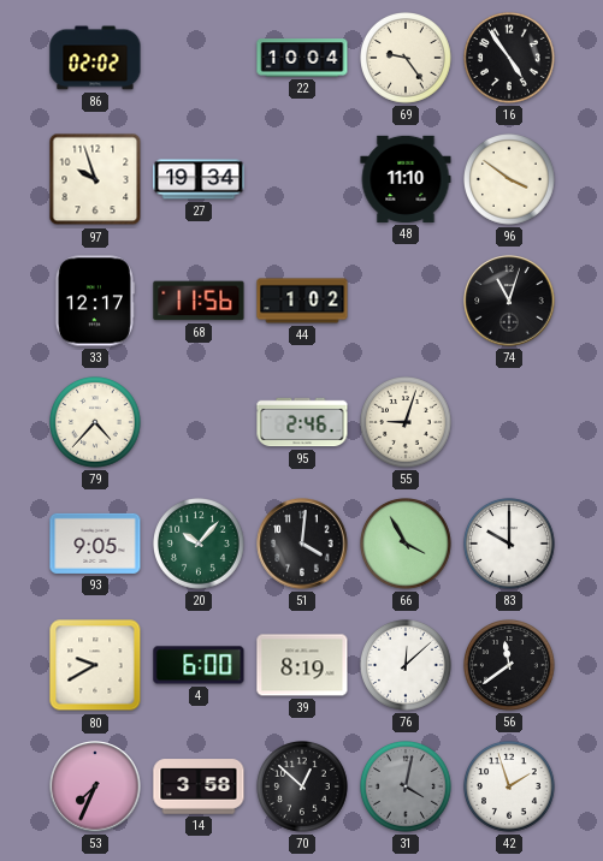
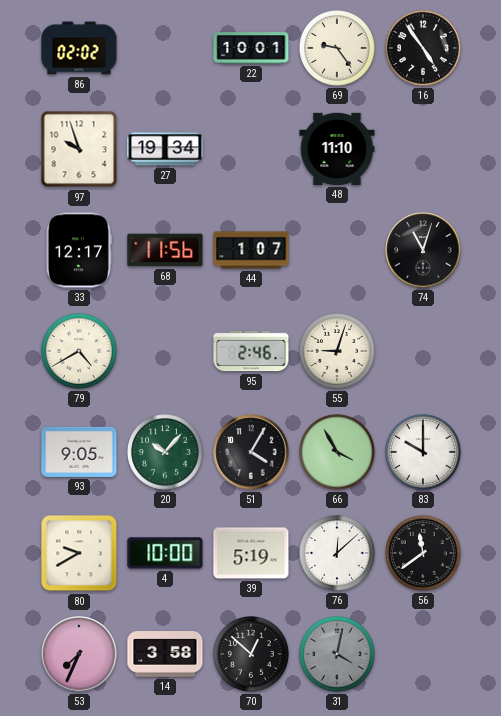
22: 10:04 -> 10:01 (251, 48)
96: 3:51 -> none (510, 180)
44: 1:02 -> 1:07 (251, 250)
79: 4:37 -> 4:40 (80, 352)
51: 4:01 -> 4:05 (251, 452)
4: 6:00 -> 10:00 (165, 553)
39: 8:19 -> 5:19 (251, 553)
42: 1:57 -> none (510, 788)
